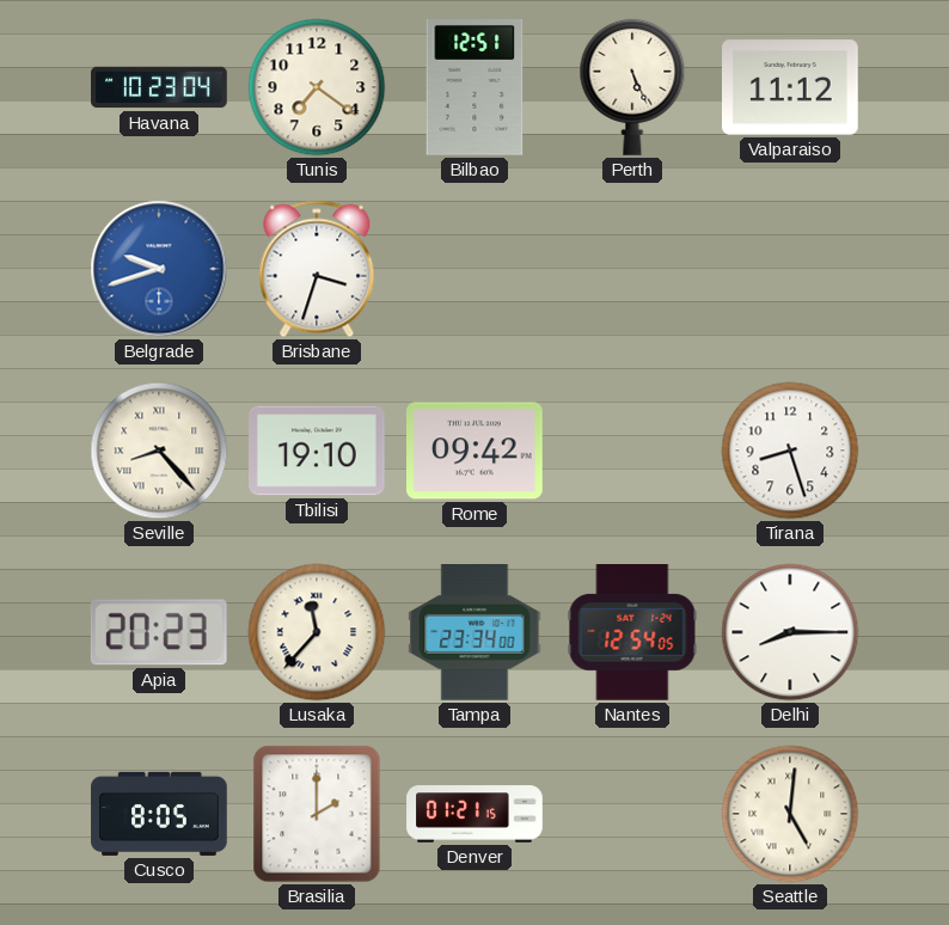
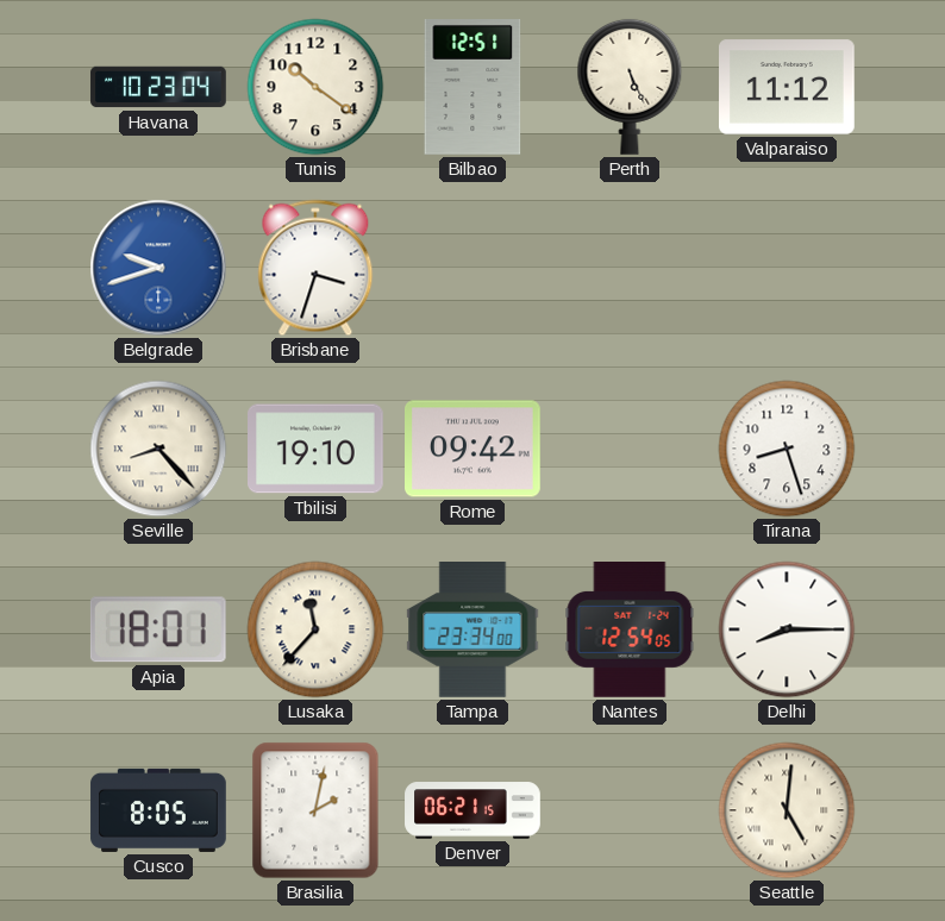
Tunis: 7:21 -> 10:21 (315, 87)
Apia: 20:23 -> 18:01 (158, 629)
Brasilia: 2:00 -> 2:02 (315, 810)
Denver: 01:21 -> 06:21 (472, 810)
